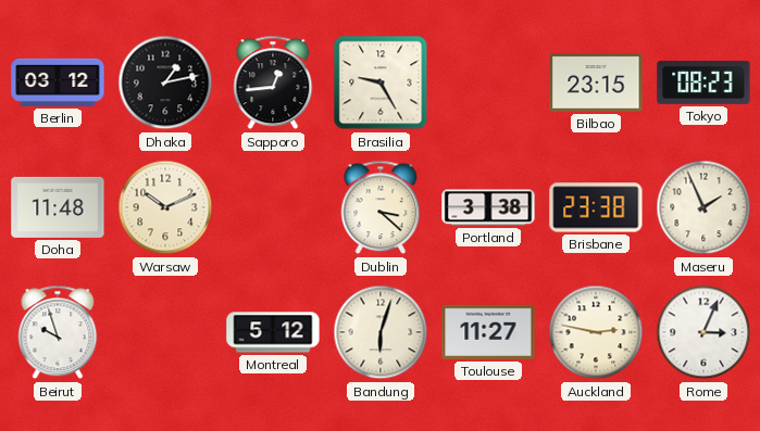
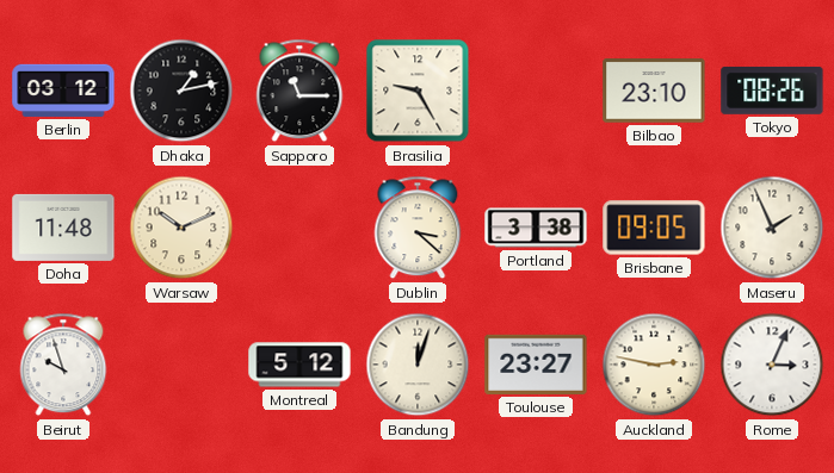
Sapporo: 12:44 -> 11:15 (299, 91)
Bilbao: 23:15 -> 23:10 (654, 91)
Tokyo: 08:23 -> 08:26 (772, 91)
Brisbane: 23:38 -> 09:05 (654, 228)
Bandung: 6:03 -> 12:03 (418, 365)
Toulouse: 11:27 -> 23:27 (536, 365)
